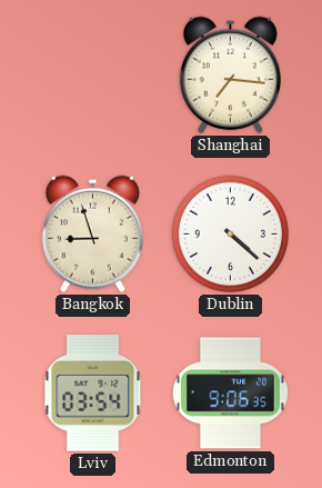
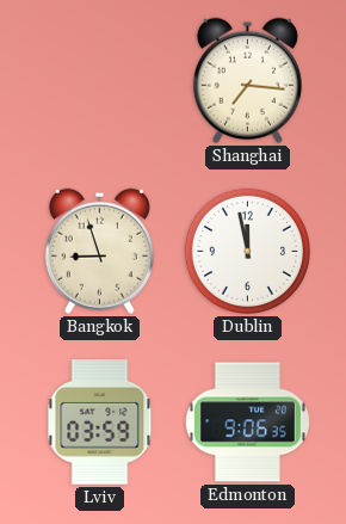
Dublin: 4:22 -> 11:58 (247, 251)
Lviv: 03:54 -> 03:59 (100, 423)
